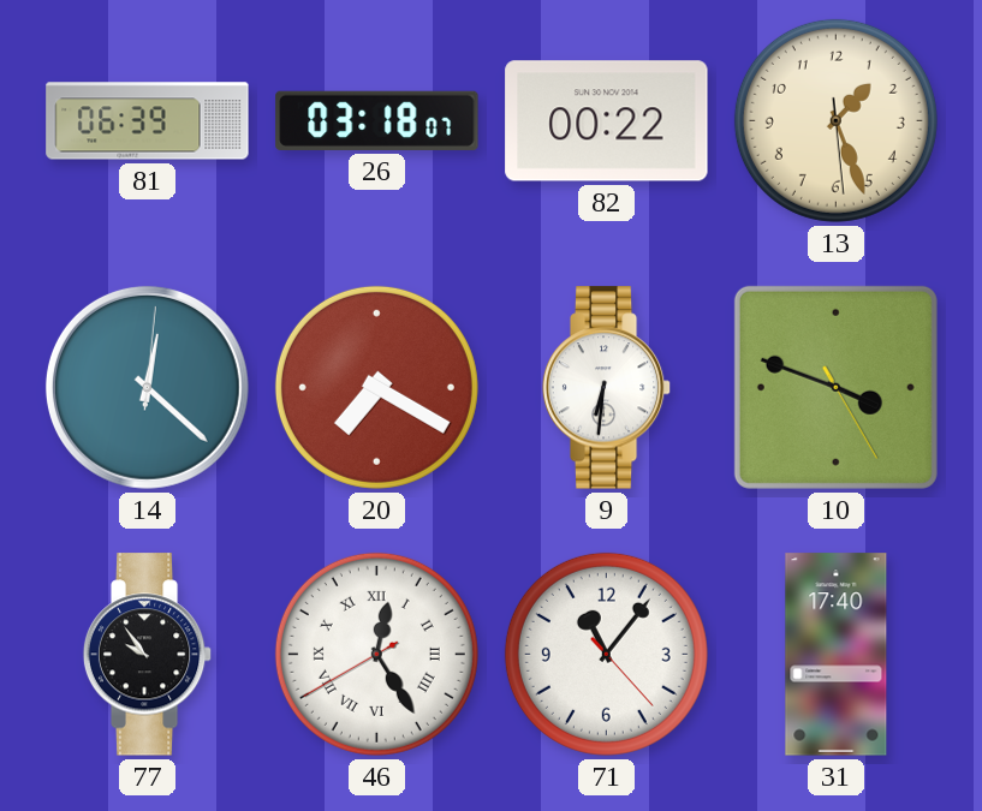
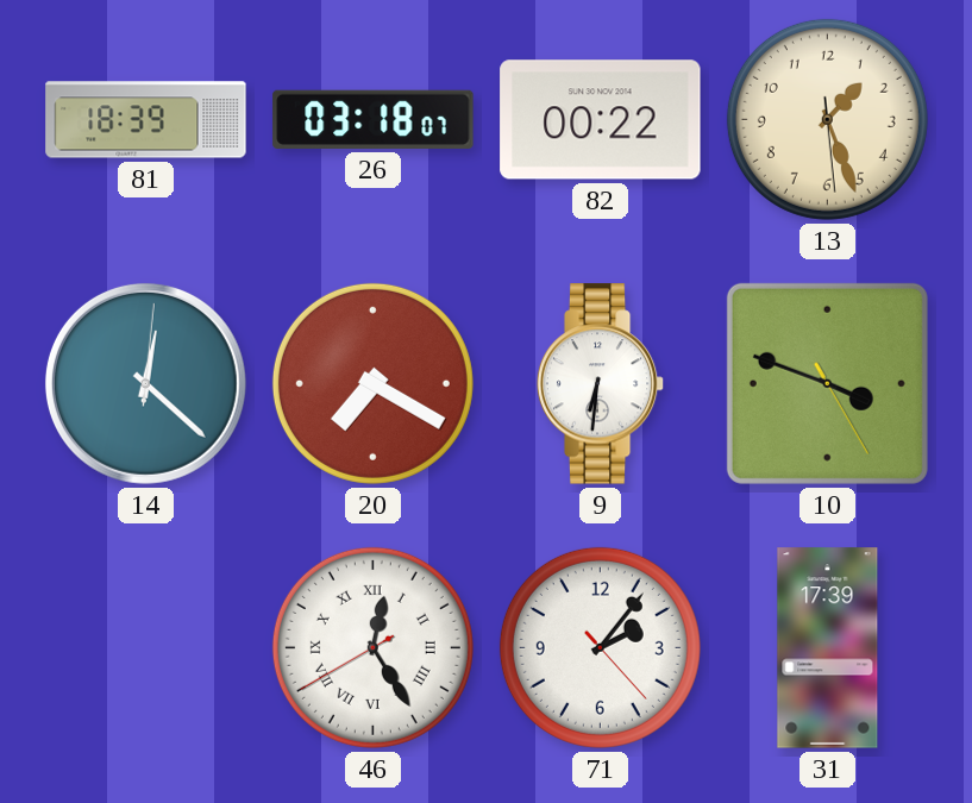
81: 06:39 -> 18:39 (146, 120)
77: 9:54 -> none (148, 655)
71: 11:06 -> 2:06 (600, 647)
31: 17:40 -> 17:39 (828, 648)
